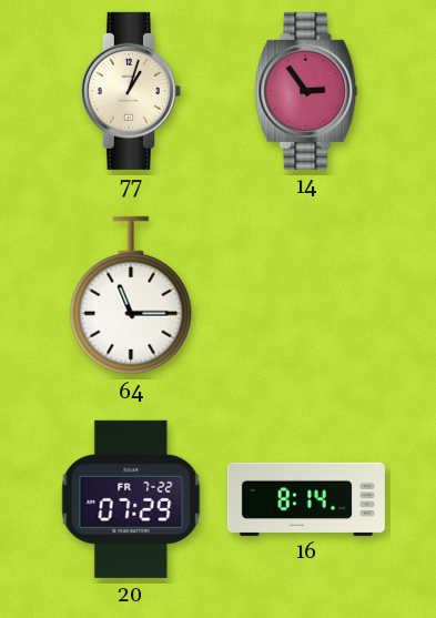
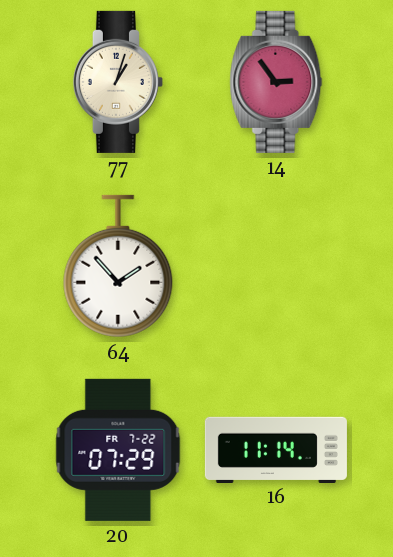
64: 11:15 -> 1:53 (118, 266)
16: 8:14 -> 11:14 (276, 449)
